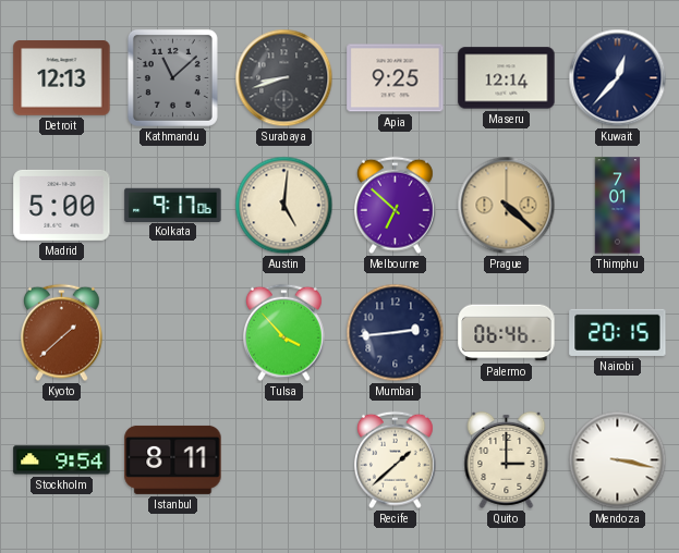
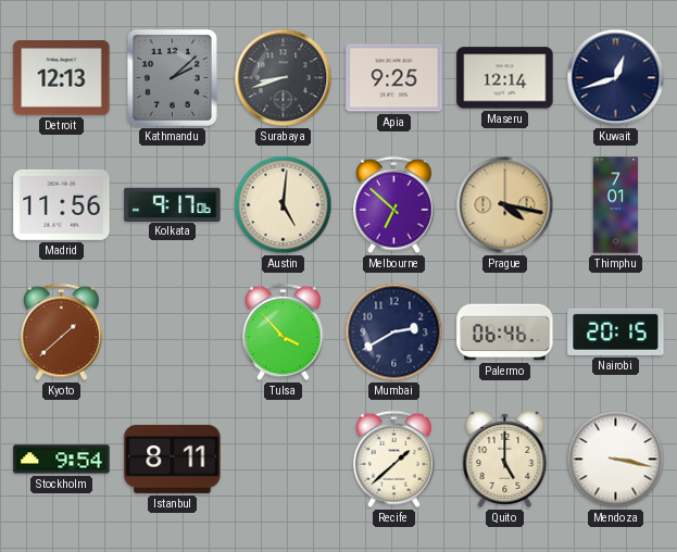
Kathmandu: 11:08 -> 2:08 (172, 77)
Kuwait: 12:37 -> 12:42 (616, 78)
Madrid: 5:00 -> 11:56 (62, 204)
Prague: 4:22 -> 4:17 (505, 205)
Mumbai: 2:44 -> 2:40 (394, 333)
Quito: 3:00 -> 5:00 (505, 459)
